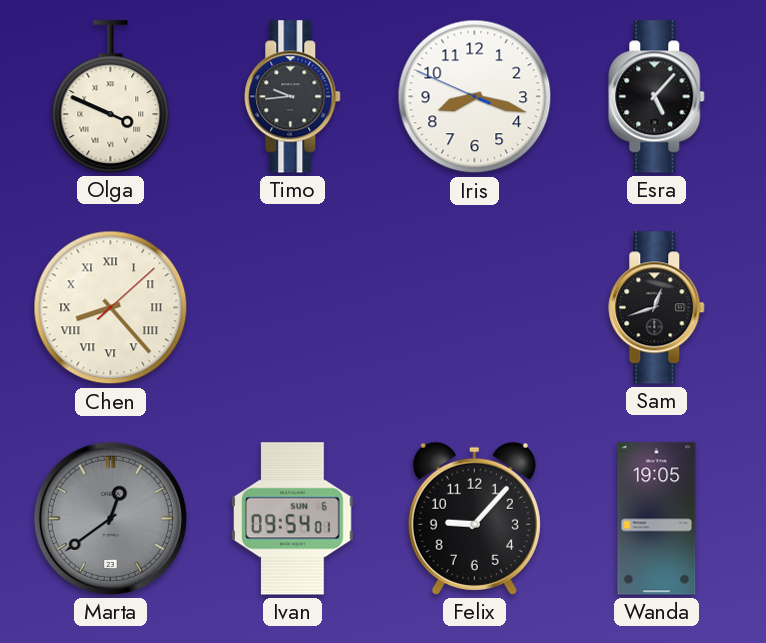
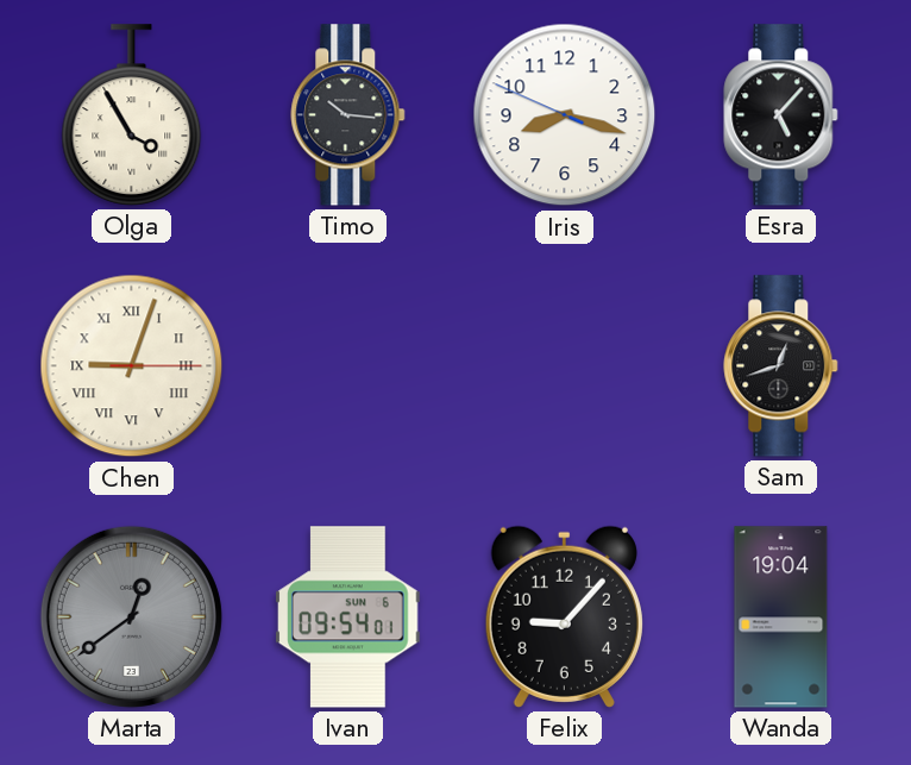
Olga: 3:49 -> 3:55 (132, 115)
Timo: 9:44 -> 10:16 (348, 115)
Chen: 8:23 -> 9:03 (132, 366)
Wanda: 19:05 -> 19:04 (781, 617)
